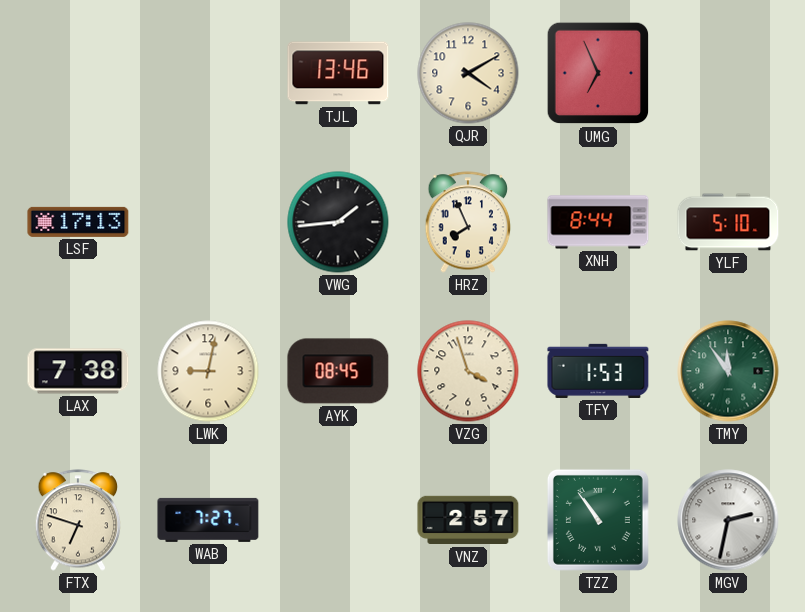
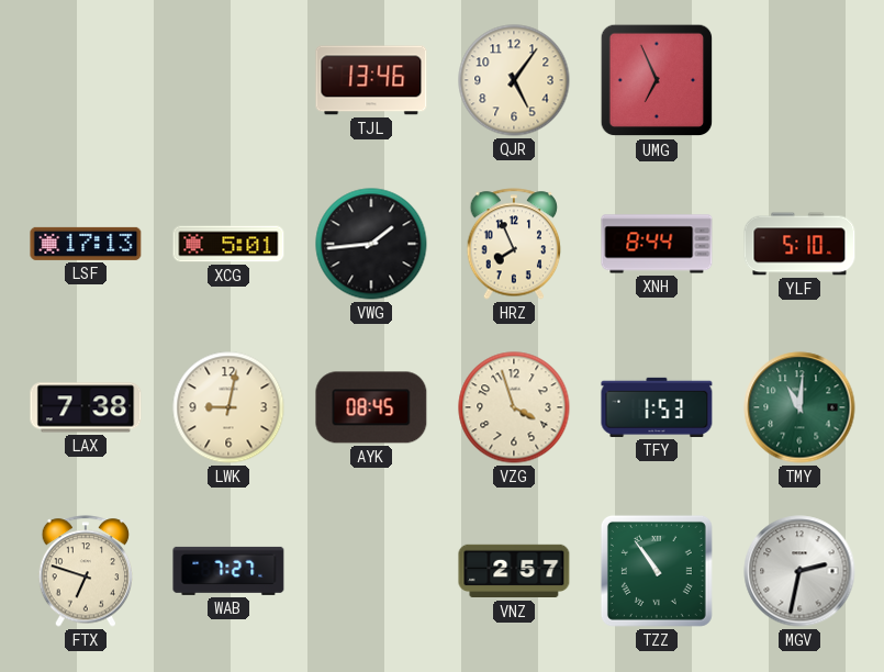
QJR: 4:10 -> 5:06 (514, 80)
XCG: none -> 5:01 (228, 244)
TMY: 11:54 -> 11:01 (799, 407)
